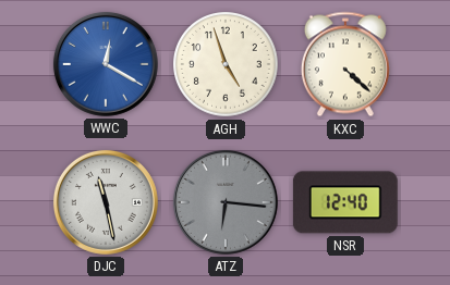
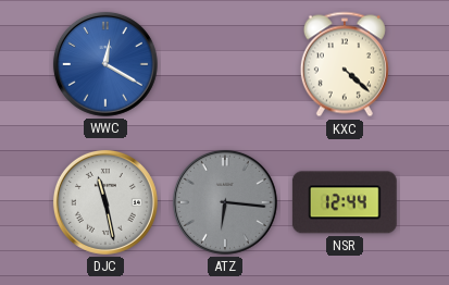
AGH: 4:57 -> none (226, 64)
NSR: 12:40 -> 12:44 (345, 202)
